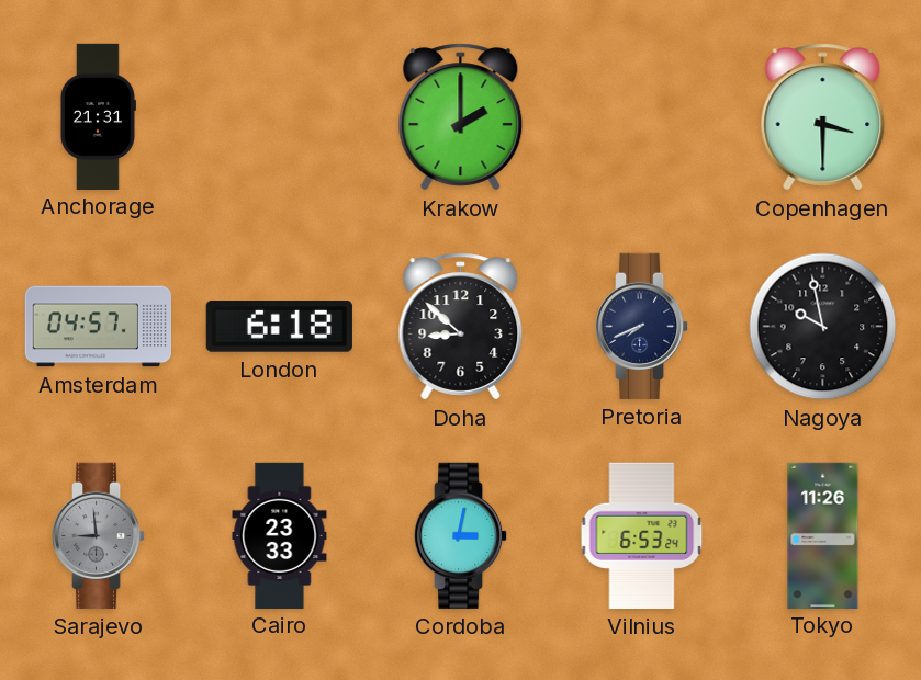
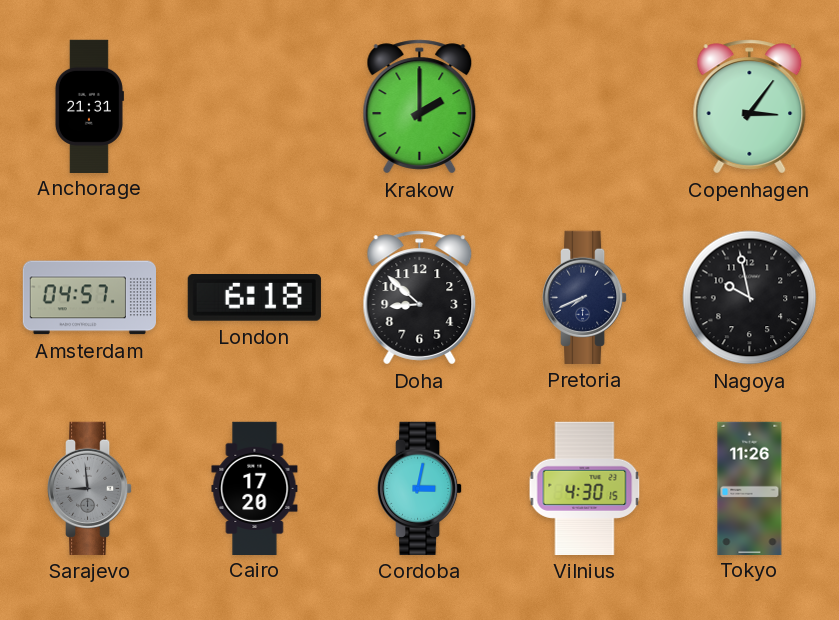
Copenhagen: 3:30 -> 3:06 (750, 107)
Cairo: 23:33 -> 17:20 (255, 488)
Vilnius: 6:53 -> 4:30 (585, 488)
